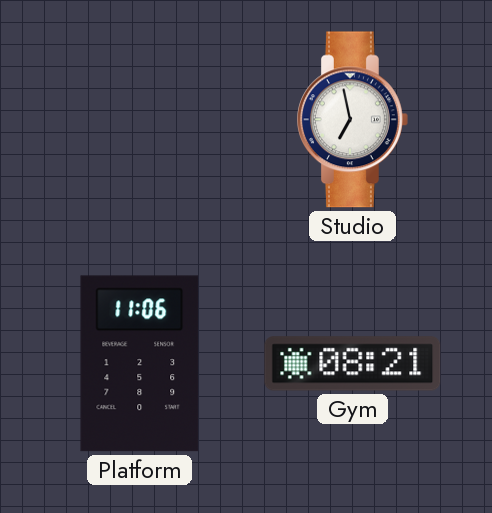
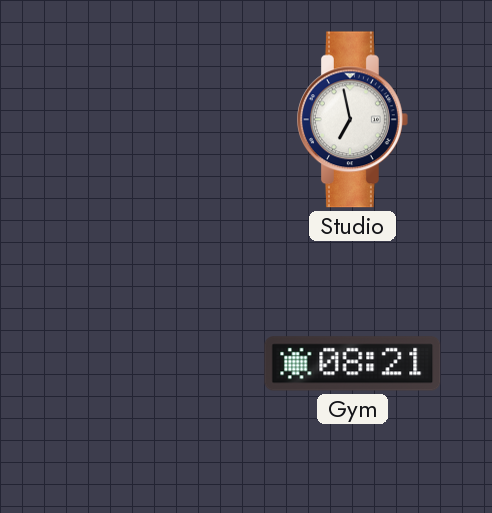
Platform: 11:06 -> none (140, 364)
